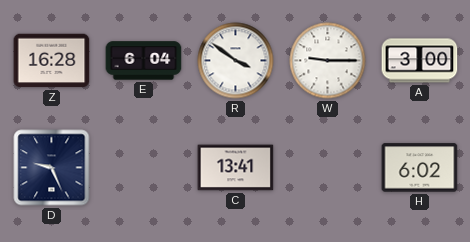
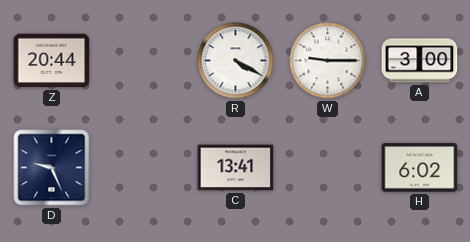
Z: 16:28 -> 20:44 (52, 61)
E: 6:04 -> none (144, 61)
R: 3:51 -> 4:20 (236, 61)
